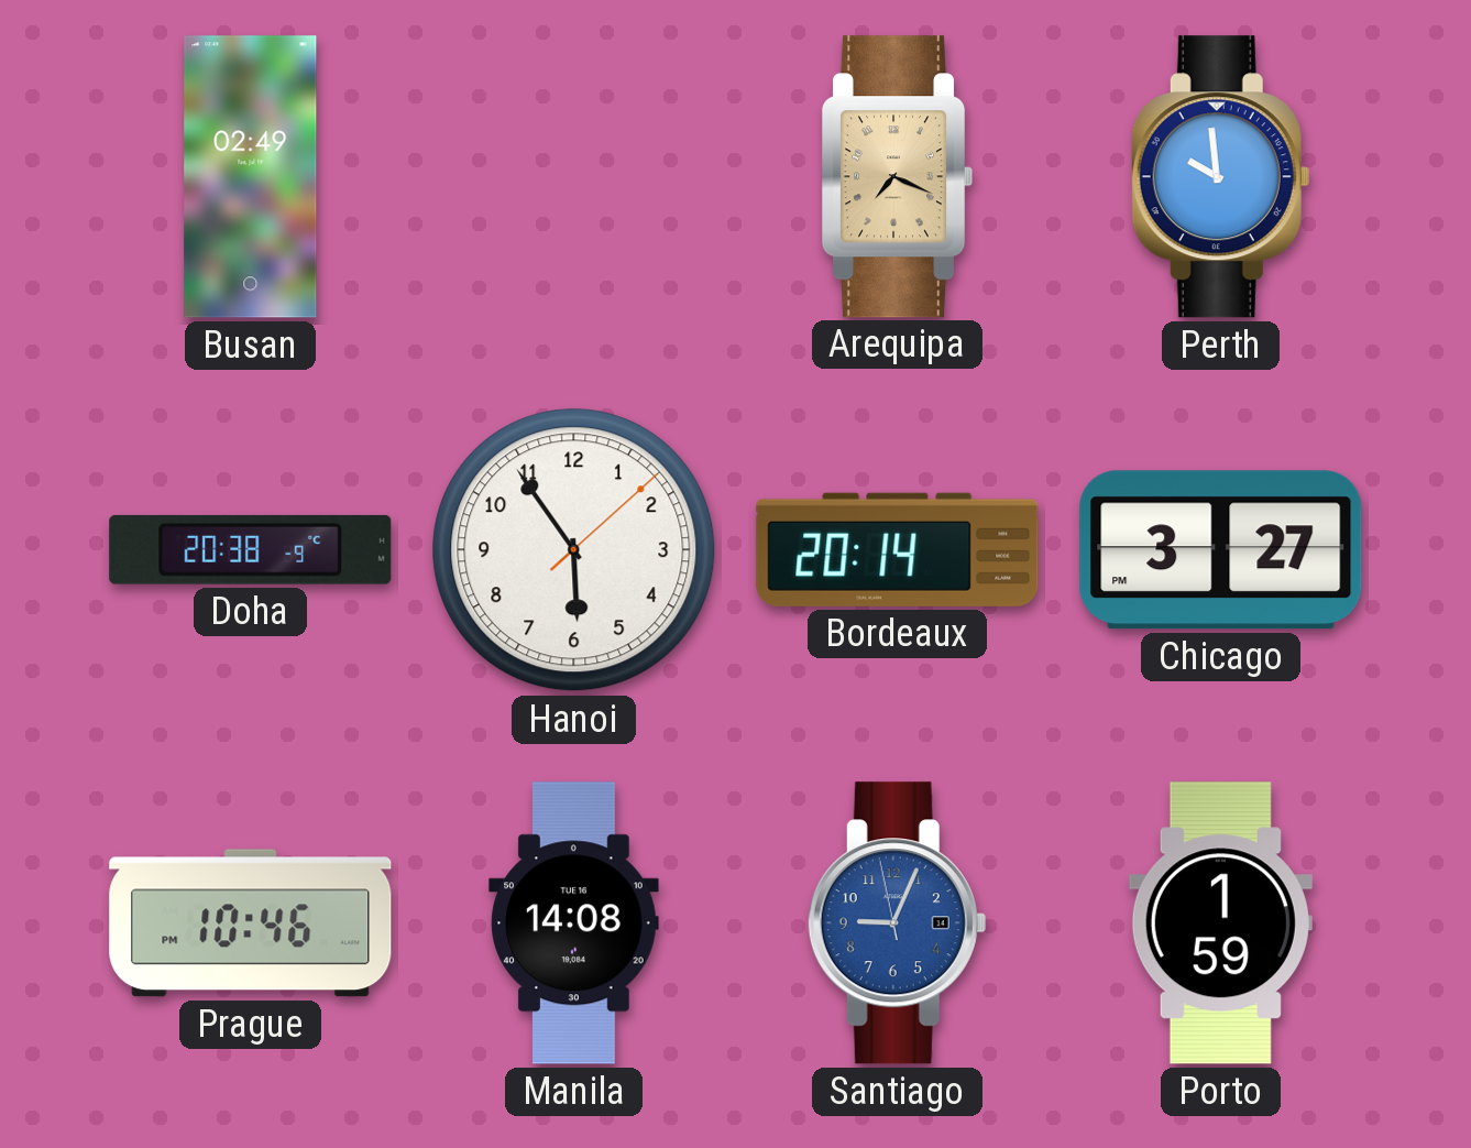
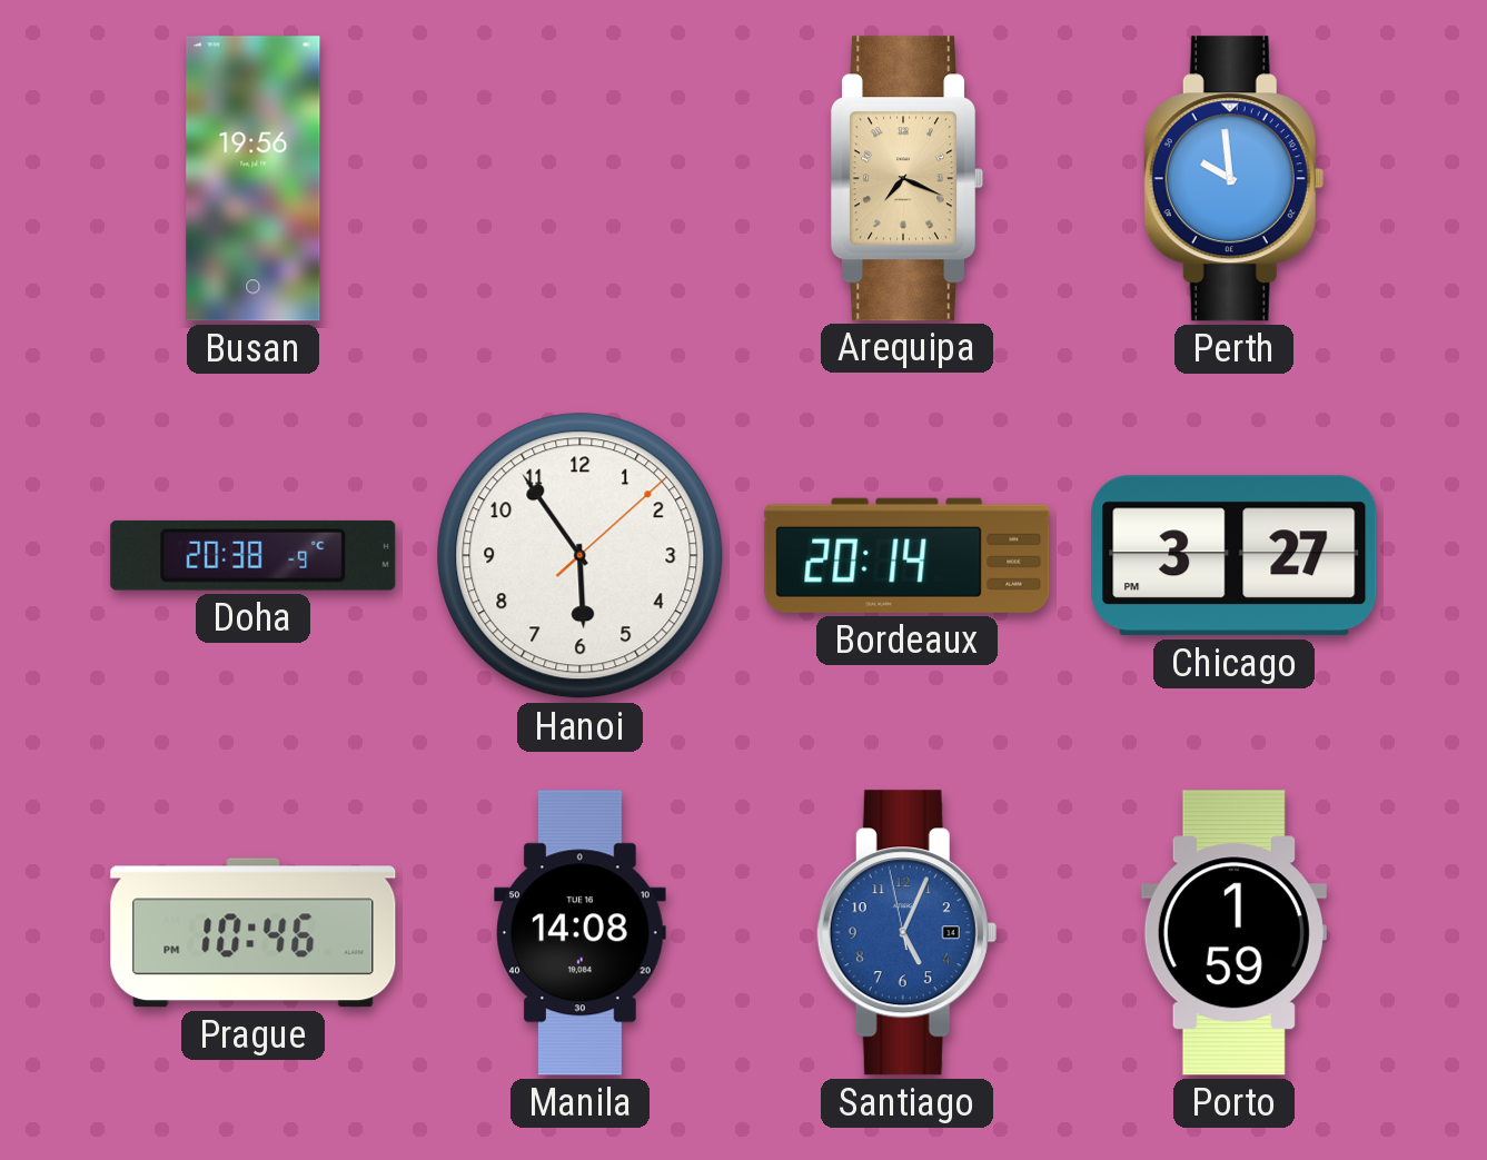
Busan: 02:49 -> 19:56 (254, 179)
Santiago: 9:03 -> 5:03 (906, 933)
